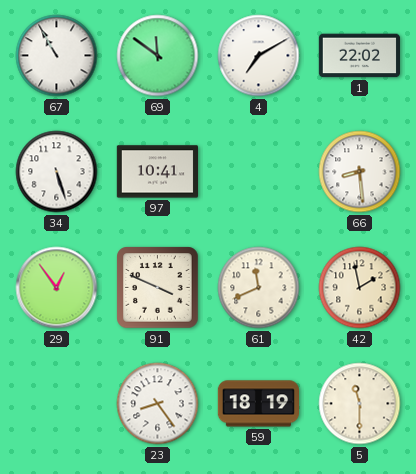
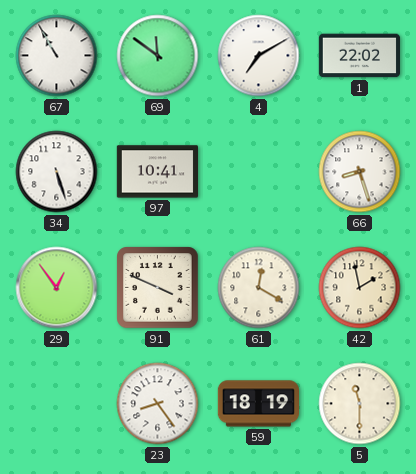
66: 8:29 -> 8:27 (360, 172)
61: 11:41 -> 12:20 (259, 288)
